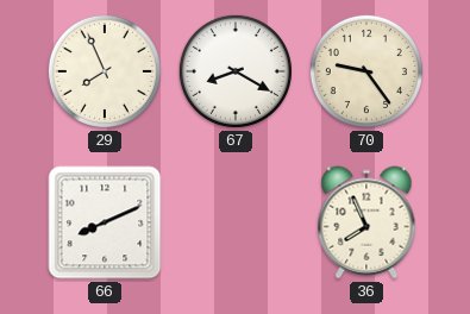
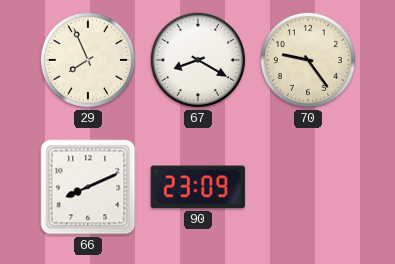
90: none -> 23:09 (198, 187)
36: 7:56 -> none (366, 222)
